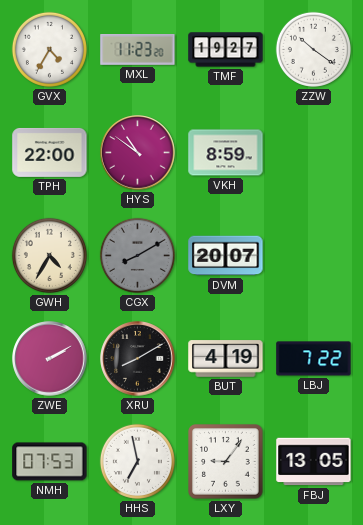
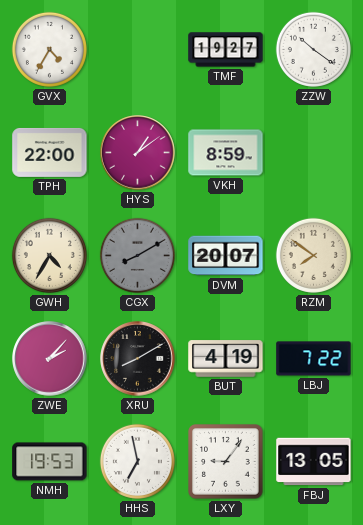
MXL: 11:23 -> none (138, 50)
HYS: 10:51 -> 1:09 (138, 153)
RZM: none -> 7:51 (313, 255)
ZWE: 2:10 -> 2:07 (50, 359)
NMH: 07:53 -> 19:53 (50, 462)
